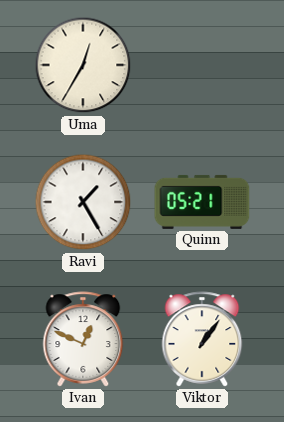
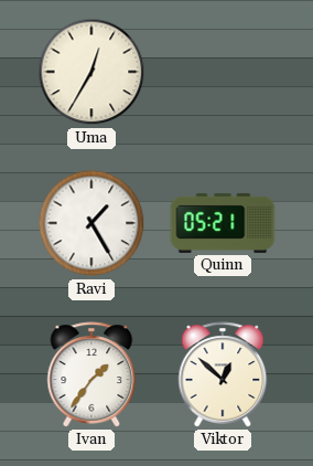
Ivan: 12:49 -> 1:36 (91, 374)
Viktor: 1:06 -> 12:52 (223, 374)
